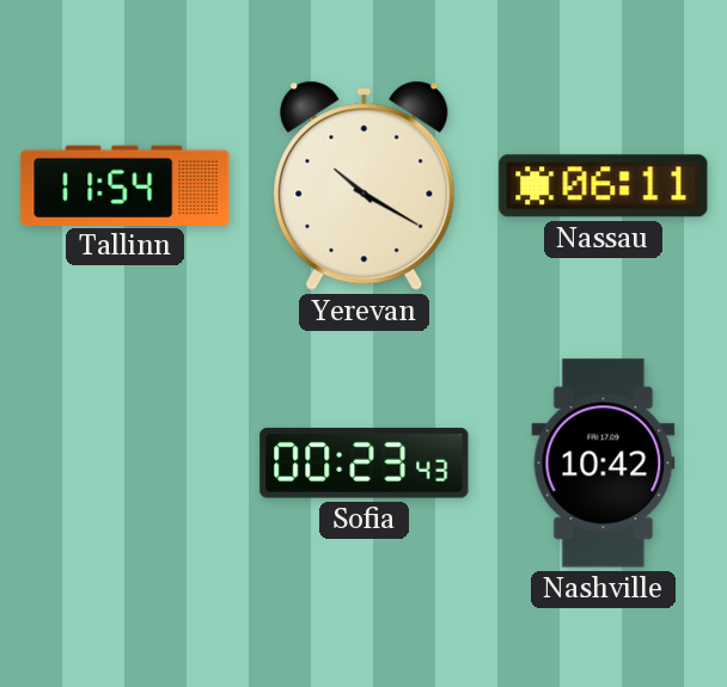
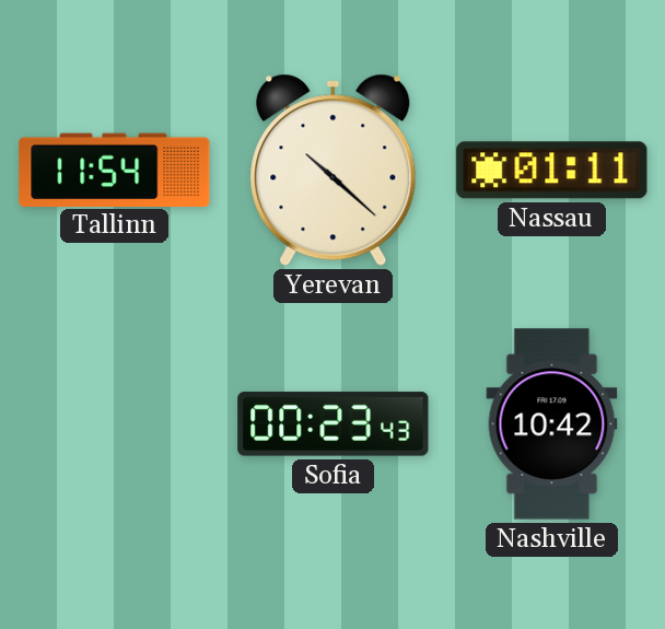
Yerevan: 10:20 -> 10:22 (334, 170)
Nassau: 06:11 -> 01:11 (552, 171)
